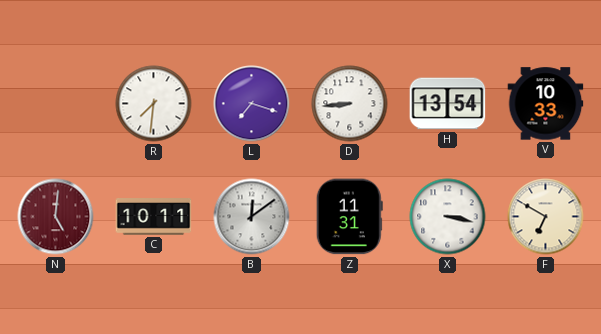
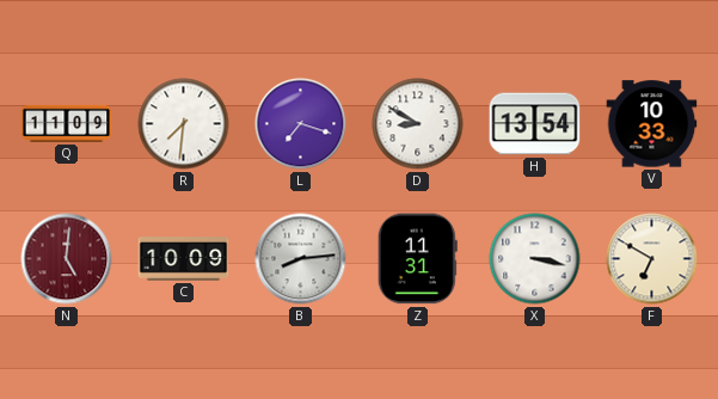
Q: none -> 11:09 (67, 123)
D: 8:44 -> 8:50 (418, 124)
C: 10:11 -> 10:09 (184, 259)
B: 12:09 -> 8:14 (301, 259)
